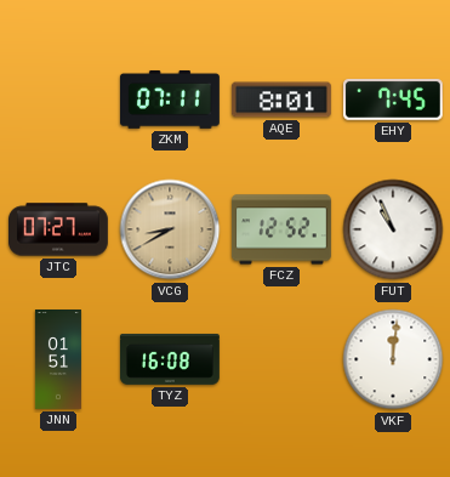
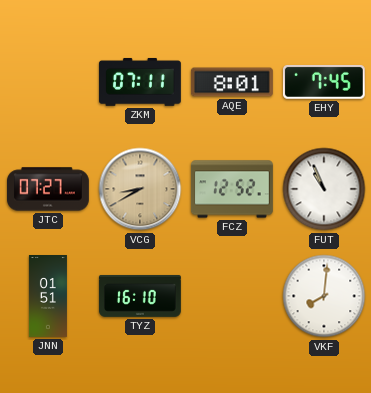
TYZ: 16:08 -> 16:10 (140, 296)
VKF: 12:01 -> 8:01 (324, 296)
